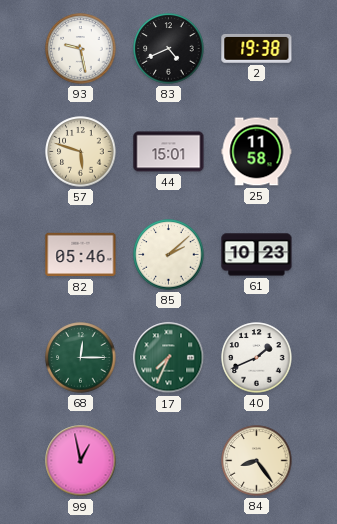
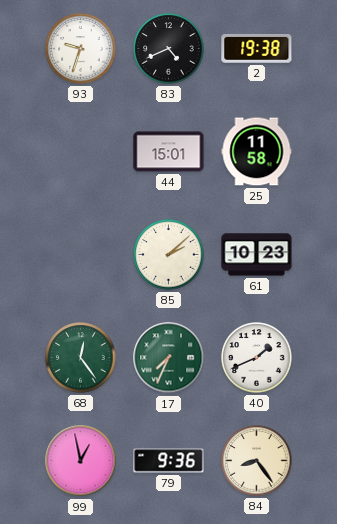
93: 9:28 -> 9:33 (81, 49)
57: 5:48 -> none (81, 152)
82: 05:46 -> none (81, 255)
68: 12:15 -> 12:24 (81, 358)
79: none -> 9:36 (169, 461)
